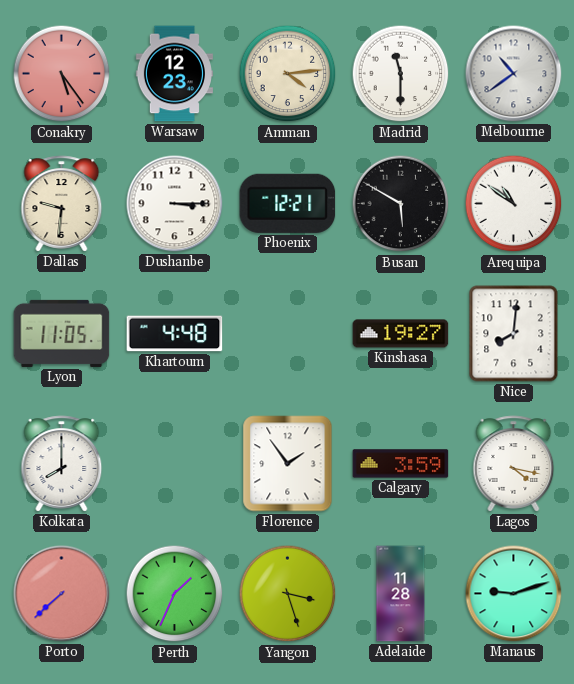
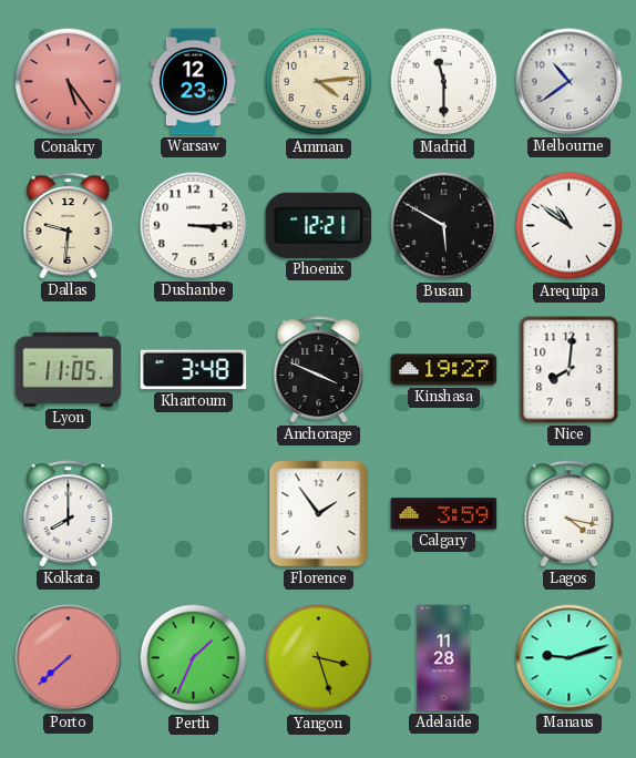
Khartoum: 4:48 -> 3:48 (194, 370)
Anchorage: none -> 3:49 (319, 370)
